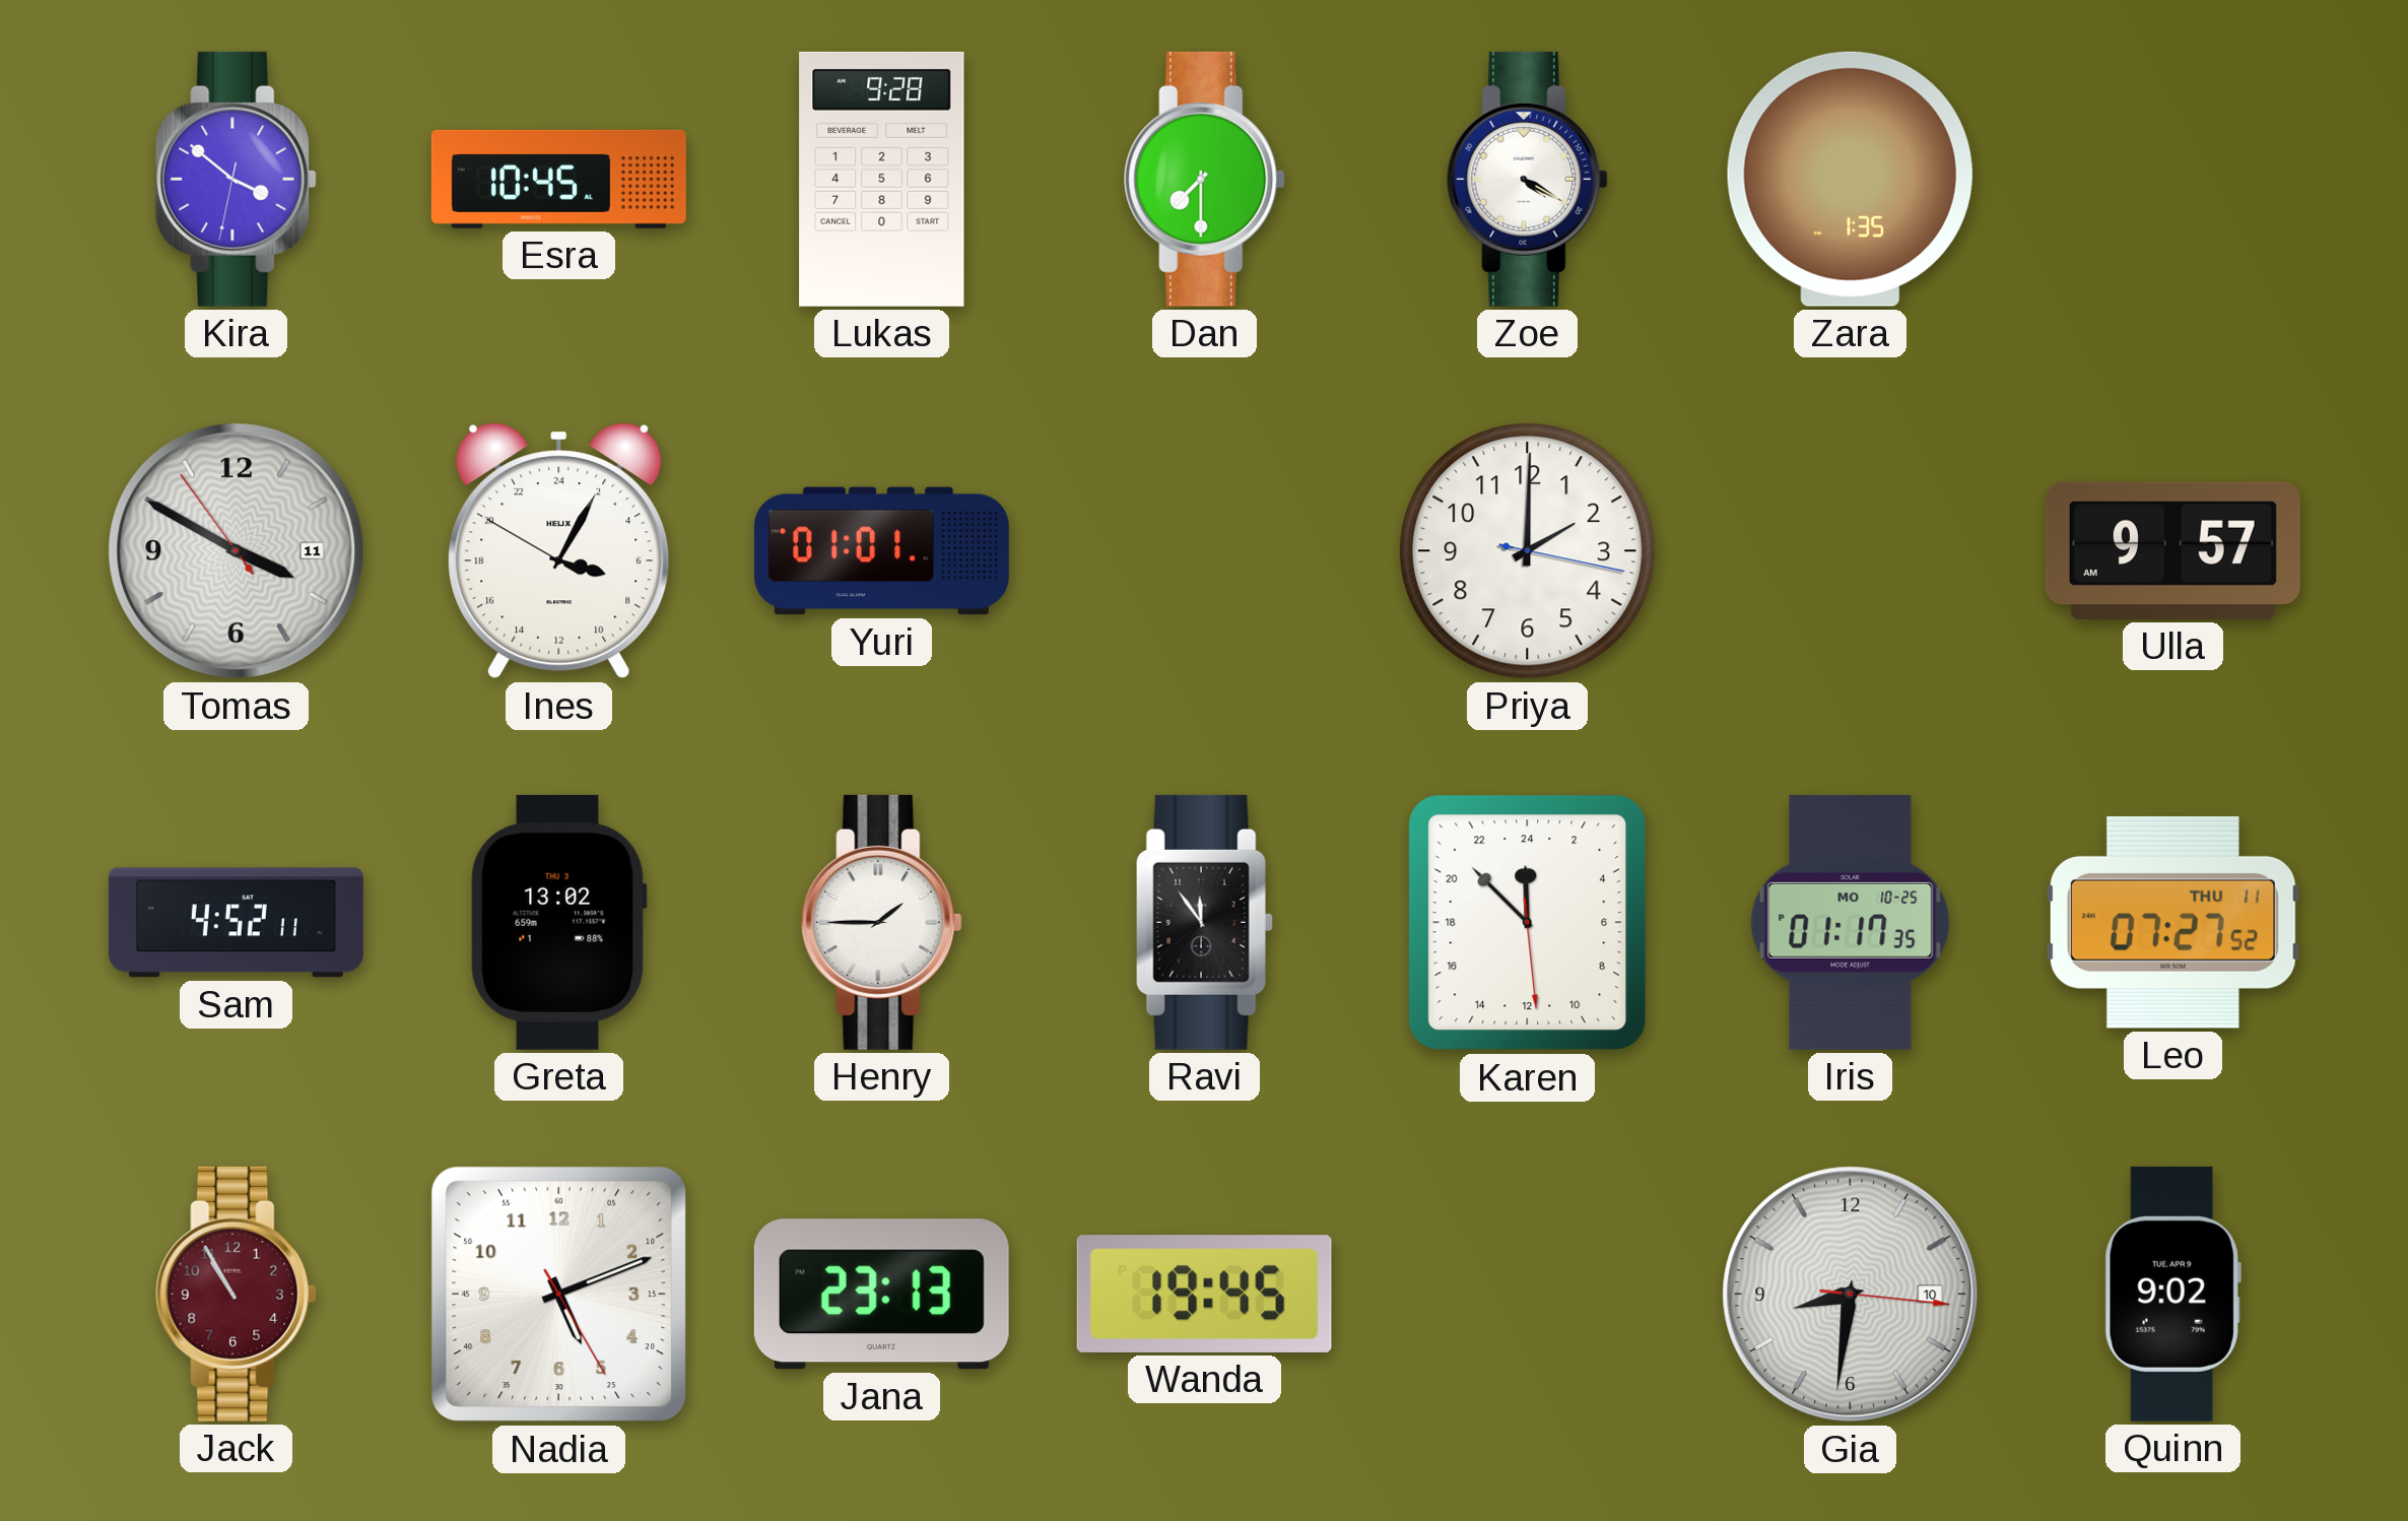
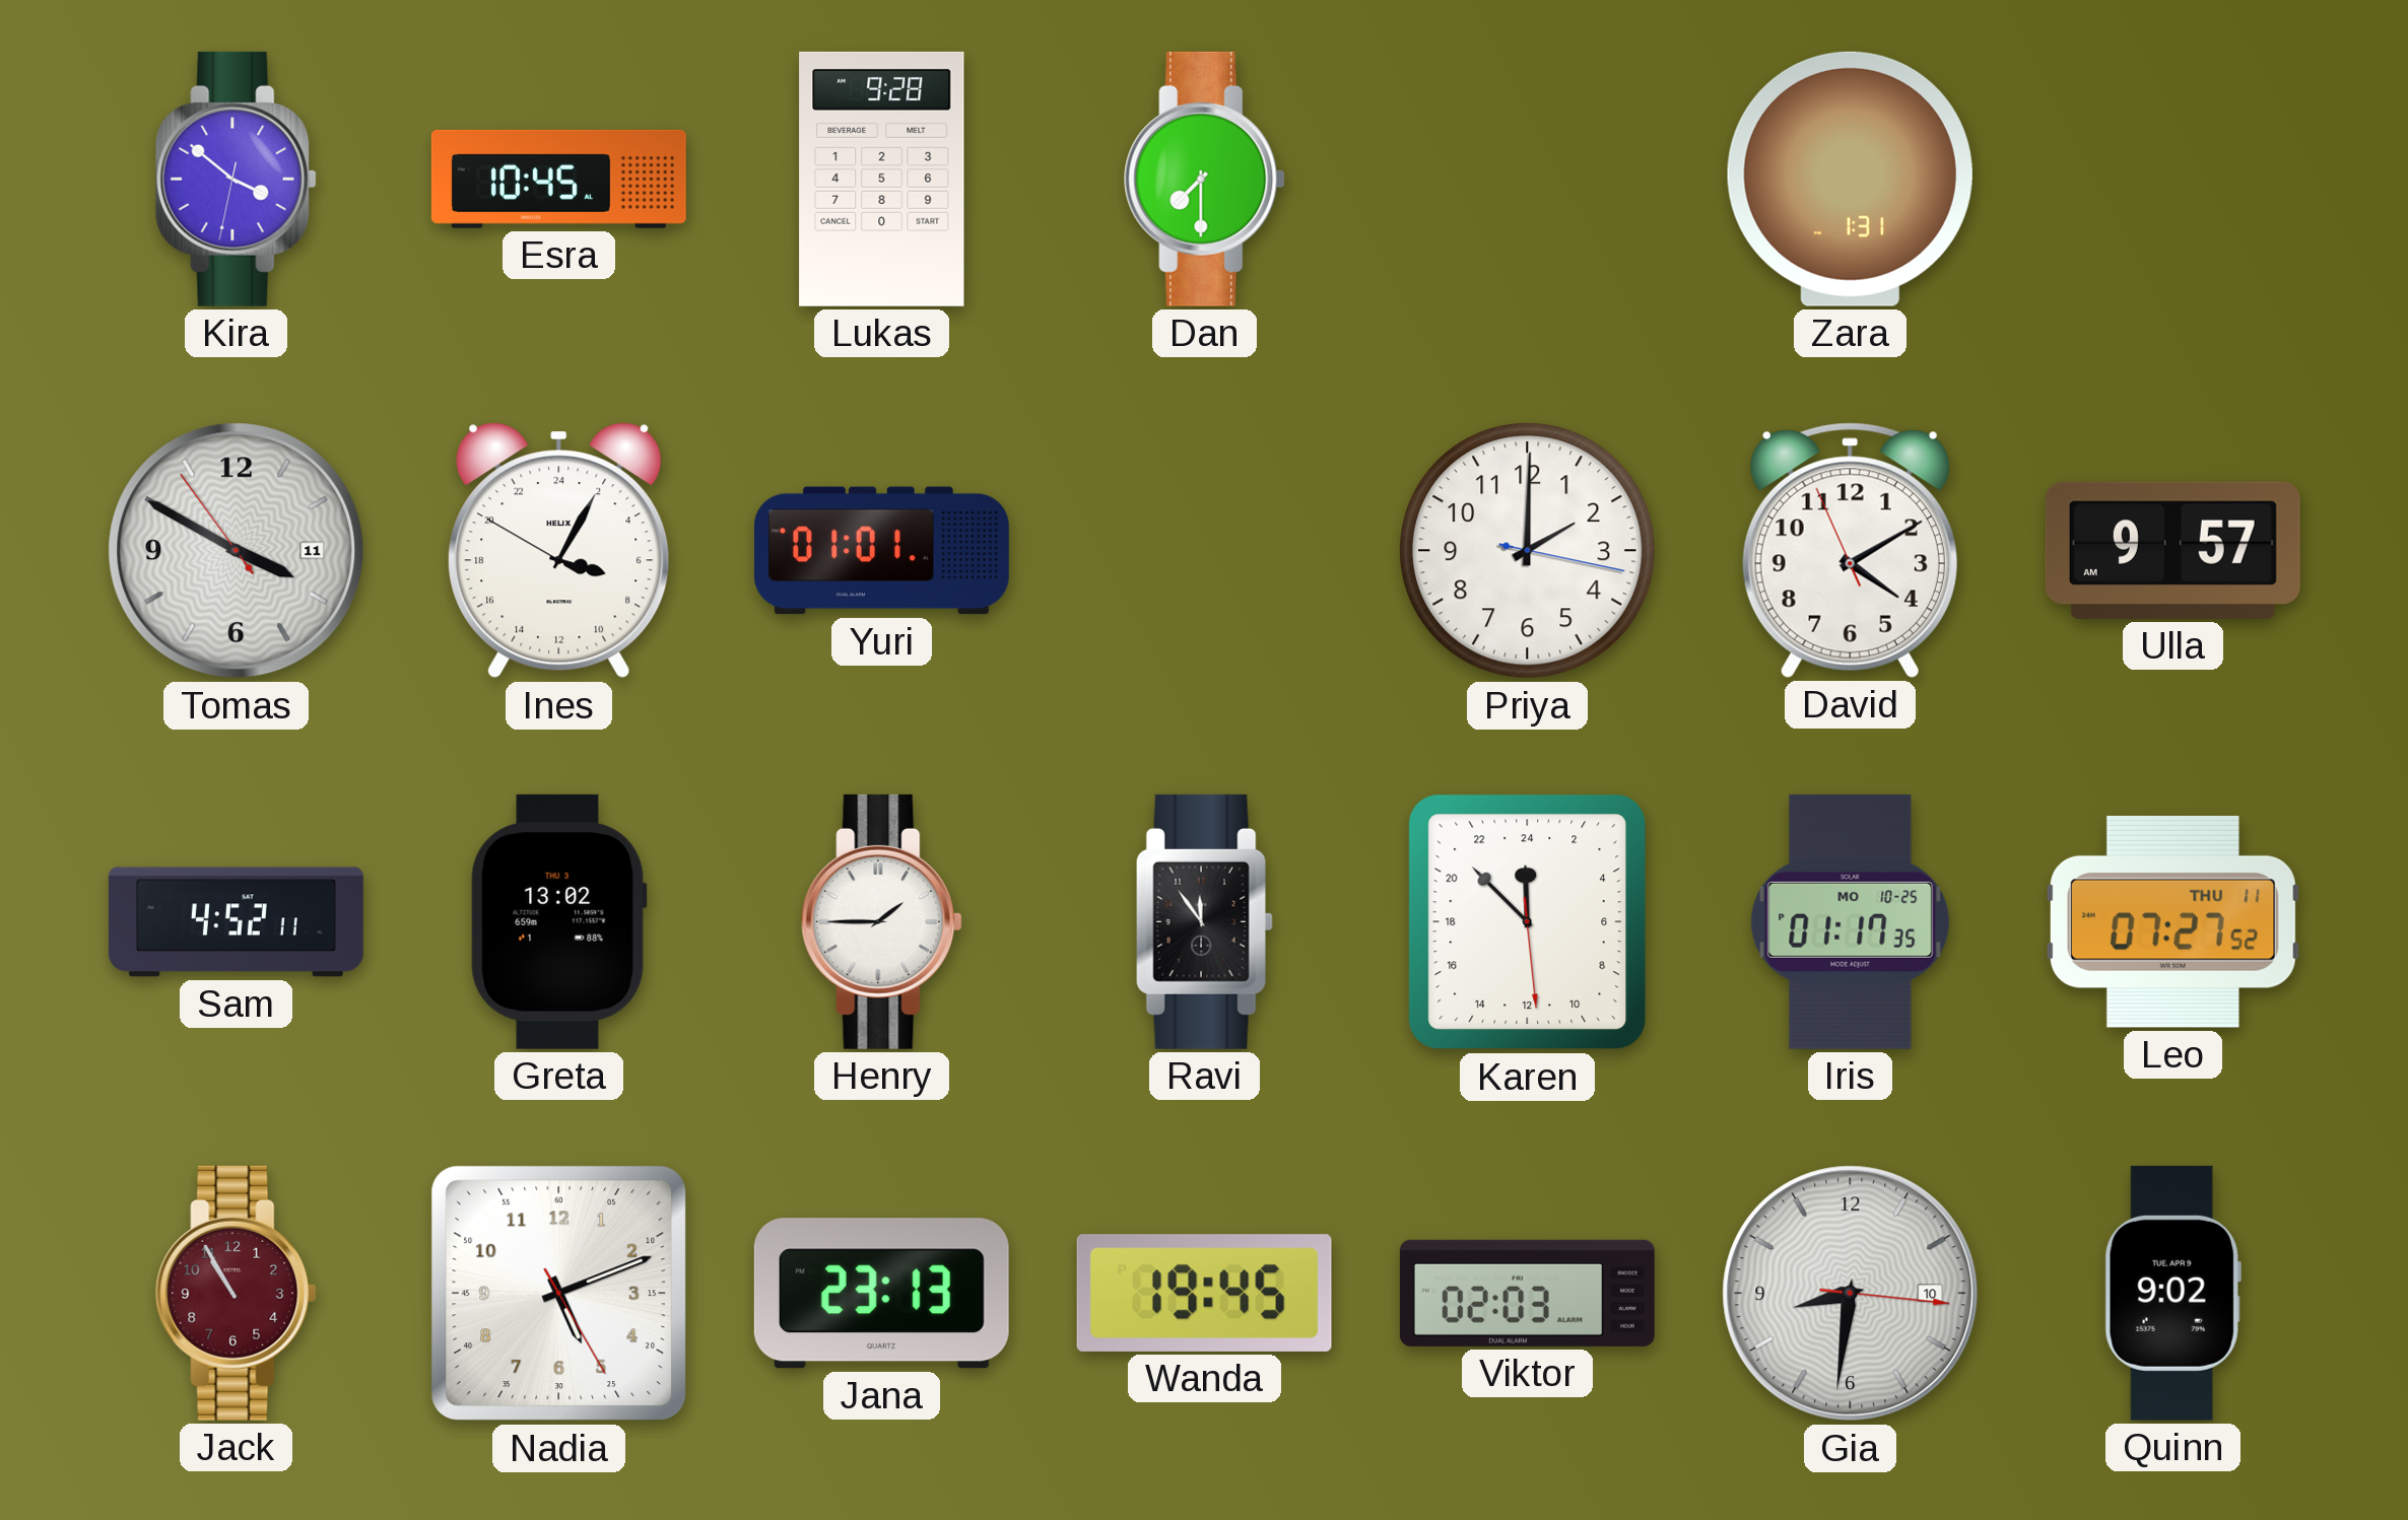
Zoe: 4:20 -> none (1528, 179)
Zara: 1:35 -> 1:31 (1850, 179)
David: none -> 4:09 (1850, 550)
Viktor: none -> 02:03 (1527, 1293)
